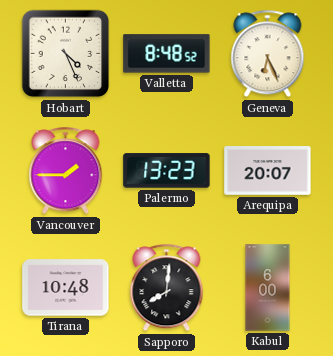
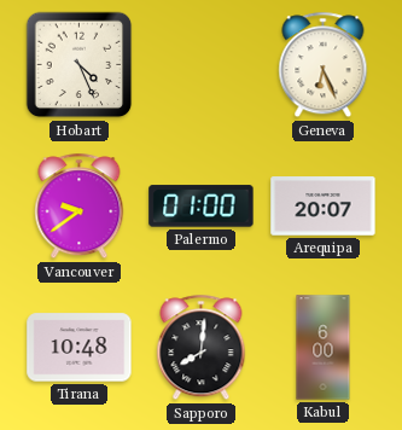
Valletta: 8:48 -> none (167, 54)
Vancouver: 1:45 -> 9:39 (80, 207)
Palermo: 13:23 -> 01:00 (202, 207)
